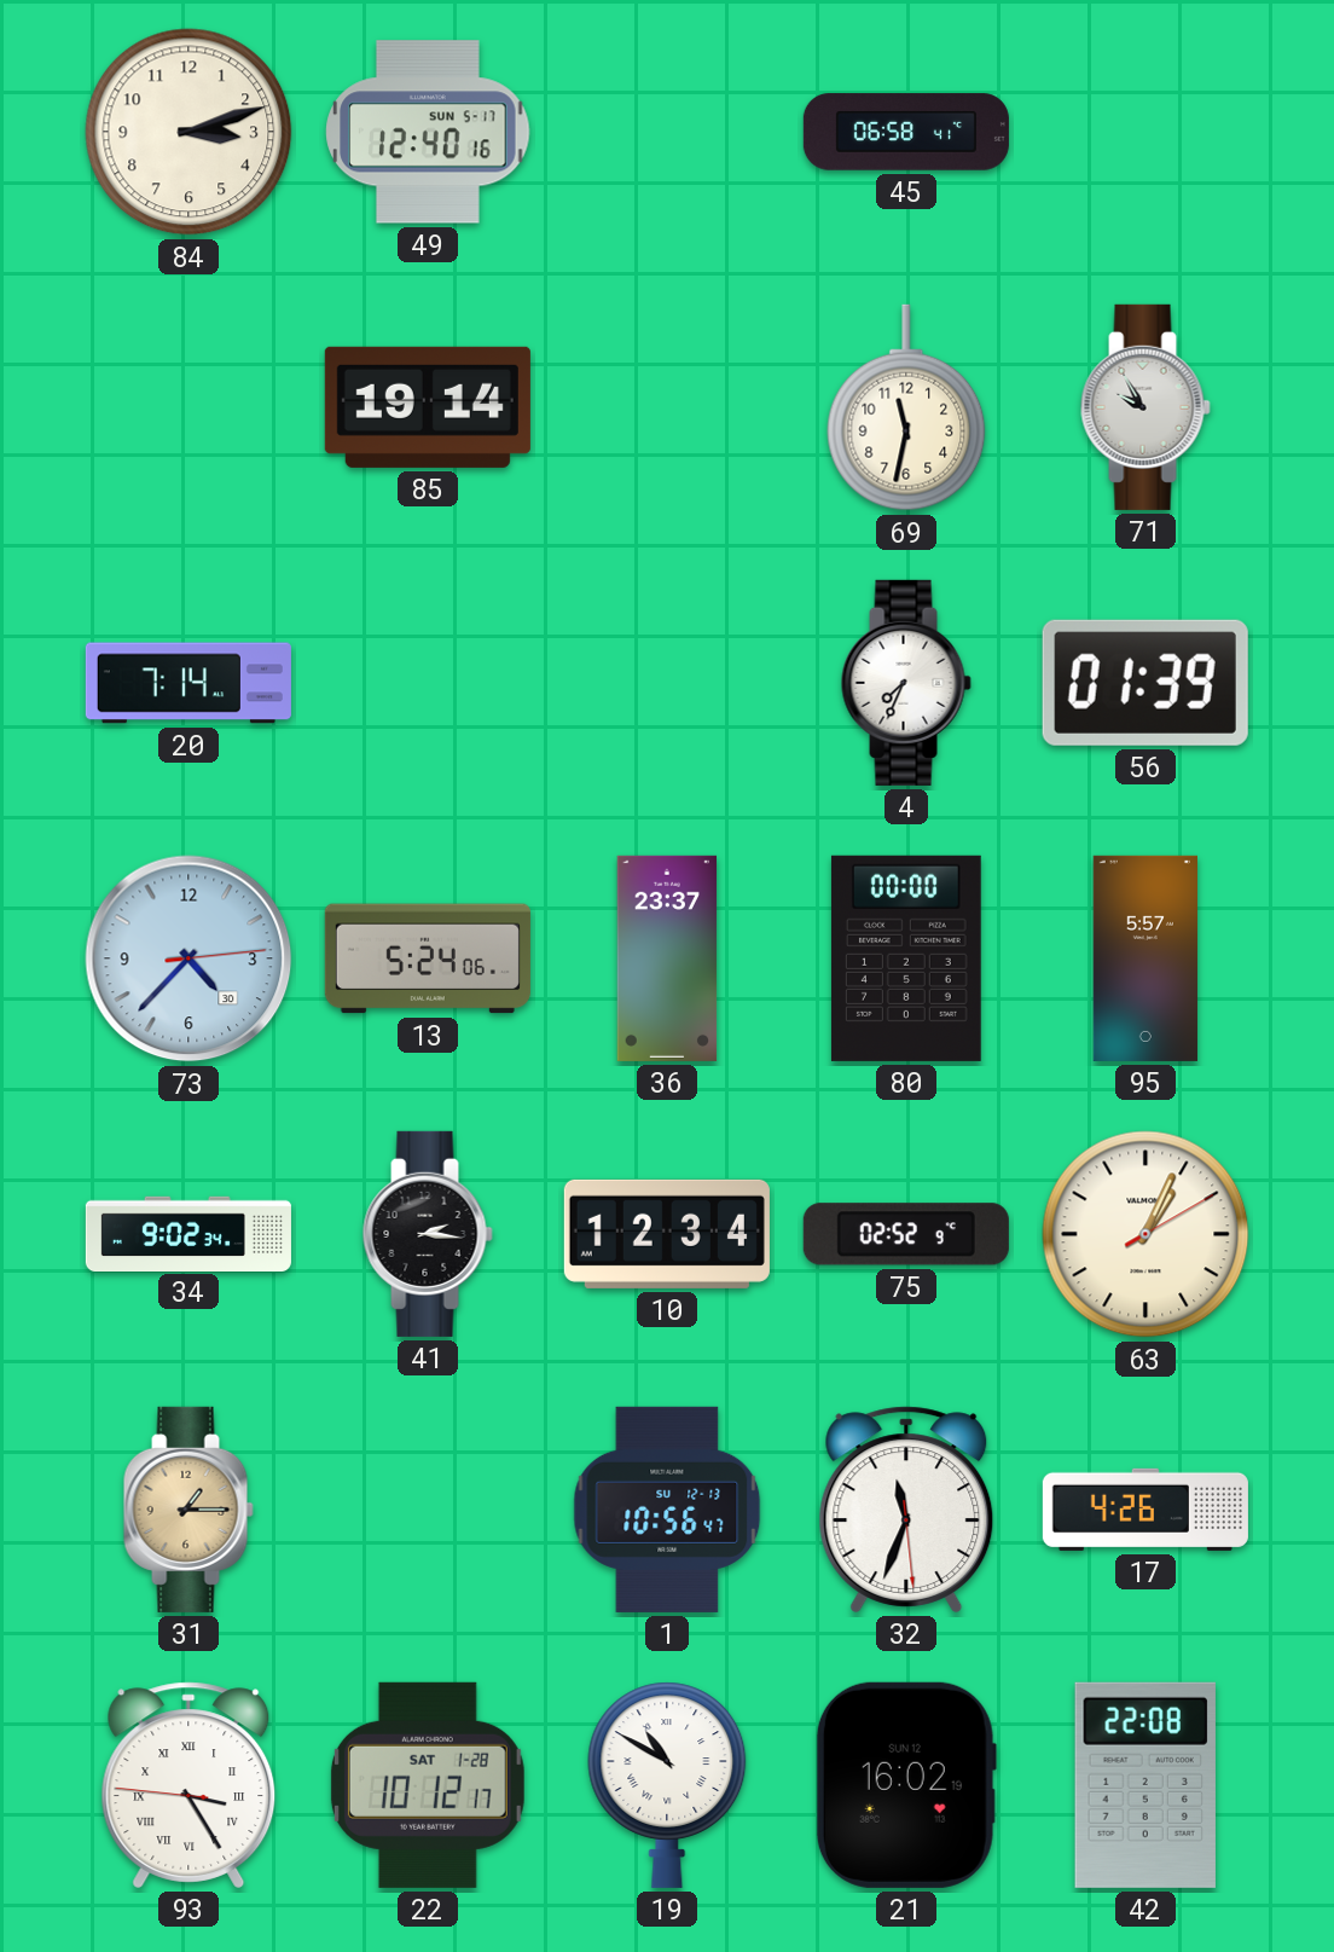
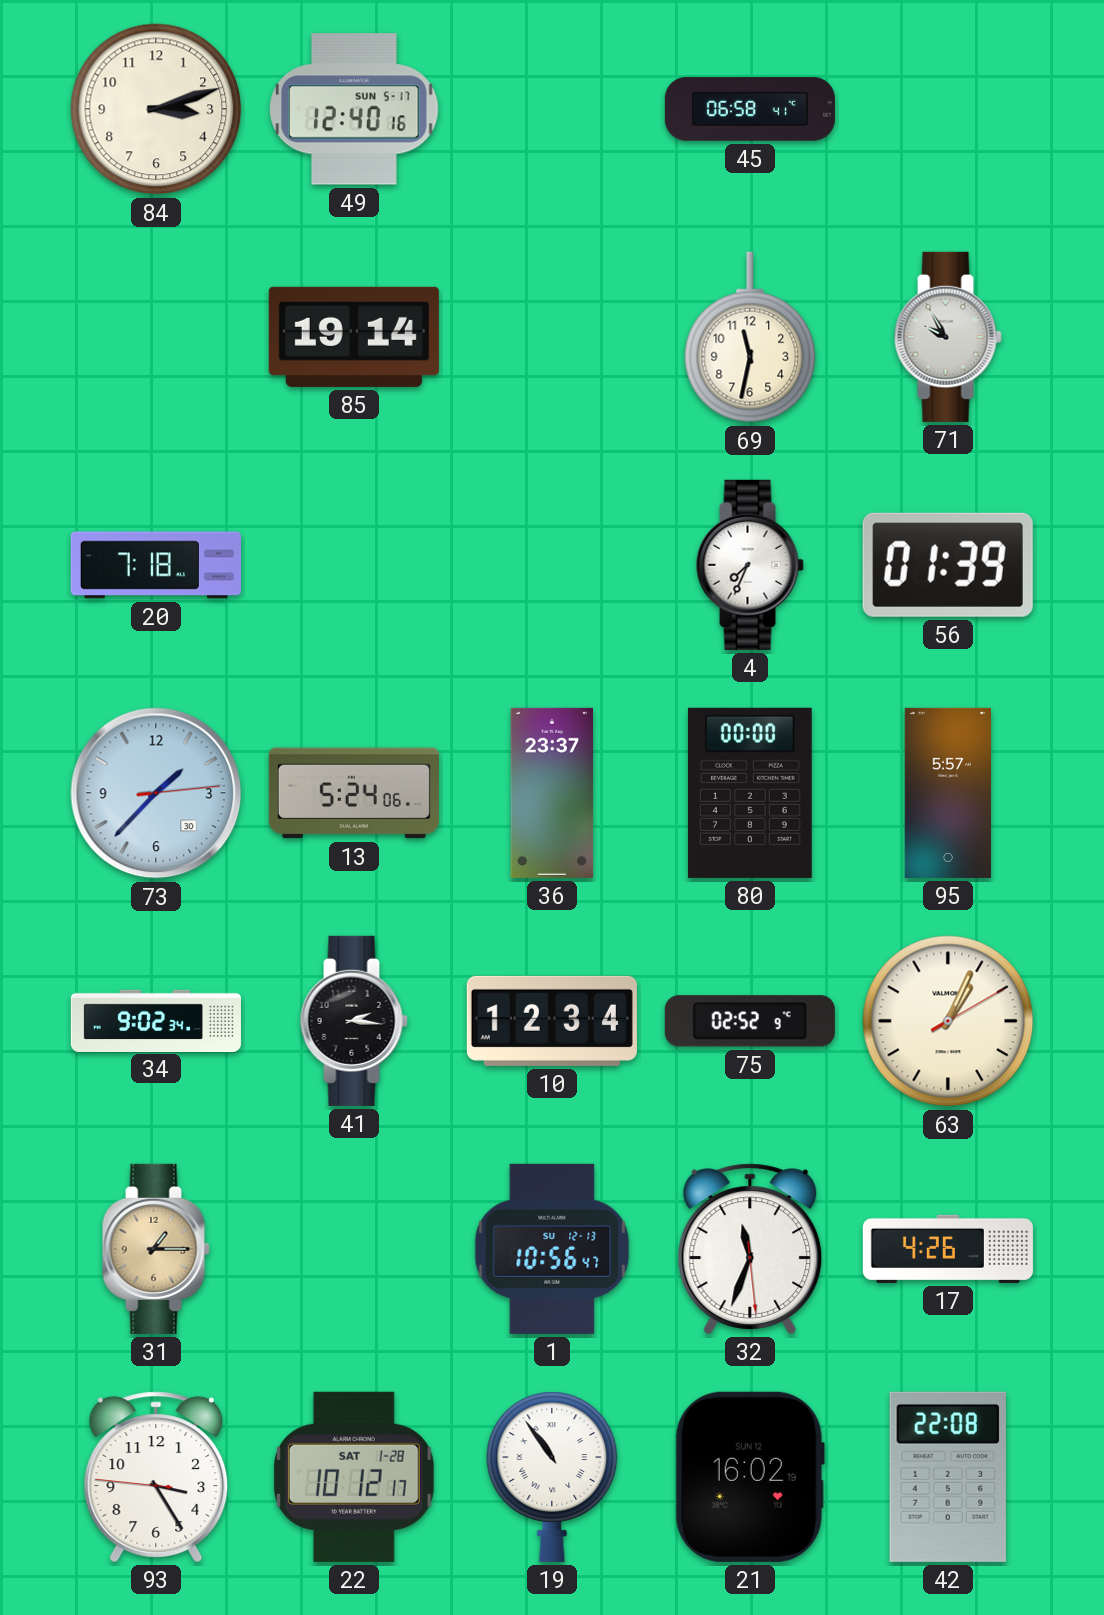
20: 7:14 -> 7:18 (156, 565)
73: 4:37 -> 1:37 (156, 793)
93 numerals: Roman -> Arabic (156, 1477)
19: 10:50 -> 10:54 (552, 1477)
